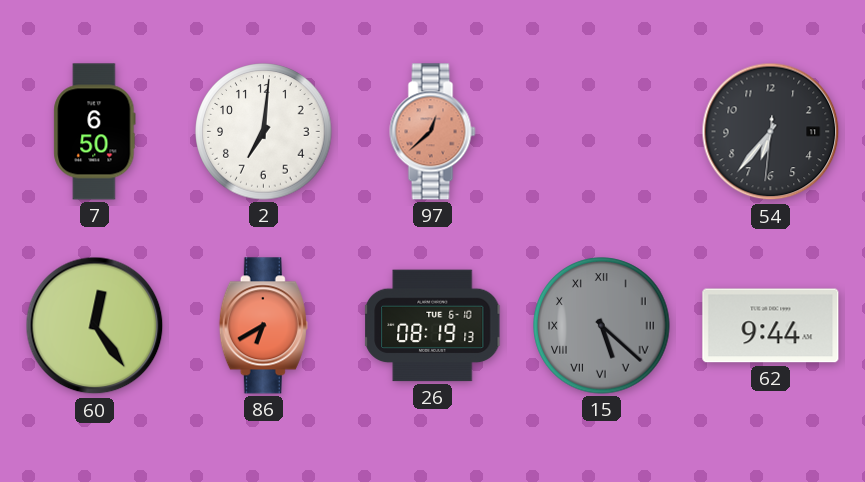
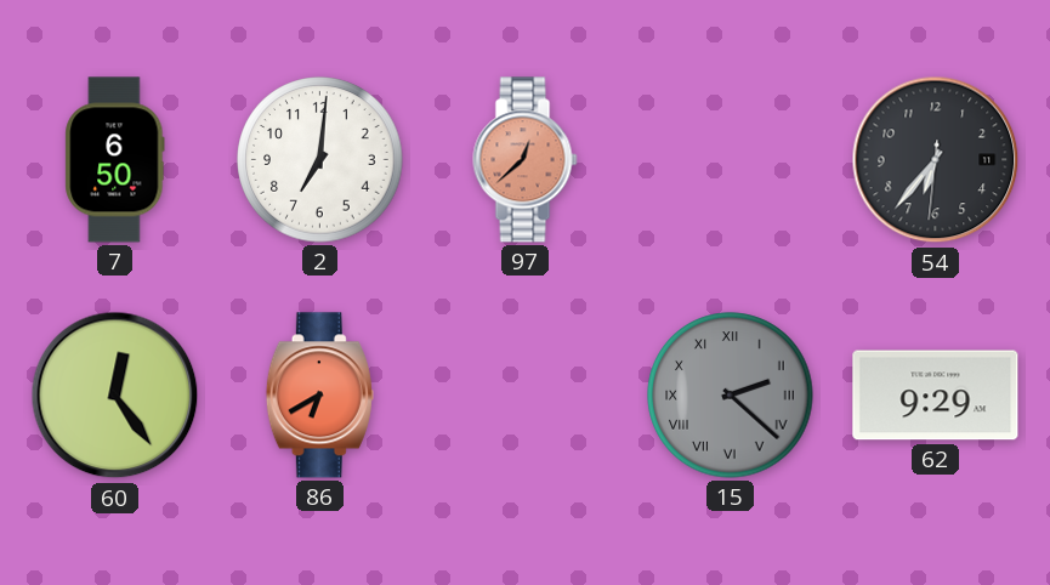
26: 08:19 -> none (433, 326)
15: 5:22 -> 2:22 (731, 396)
62: 9:44 -> 9:29 (936, 396)
